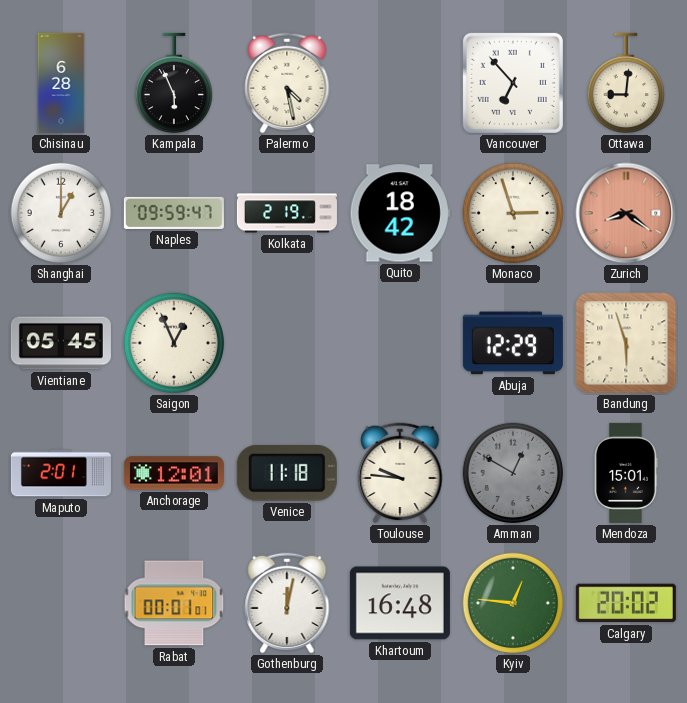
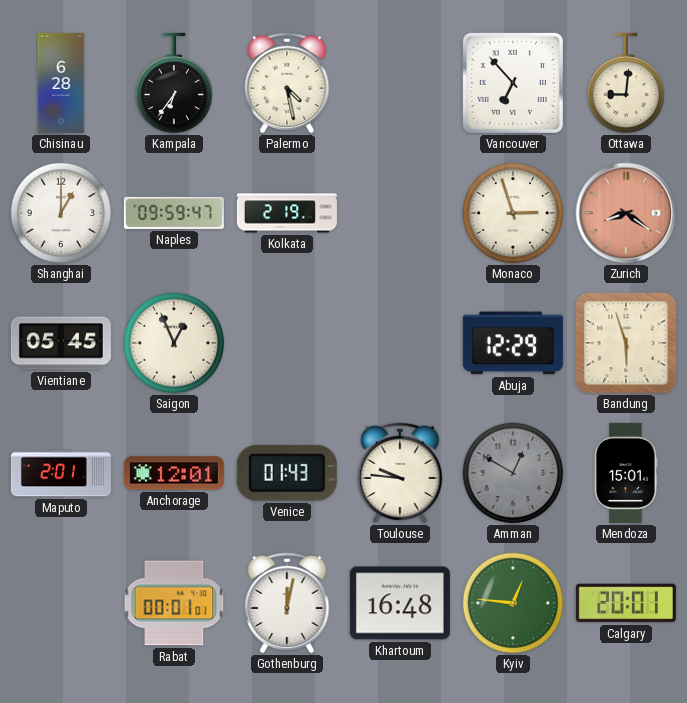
Kampala: 5:56 -> 6:36 (173, 83)
Quito: 18:42 -> none (400, 213)
Venice: 11:18 -> 01:43 (287, 473)
Calgary: 20:02 -> 20:01 (626, 603)
